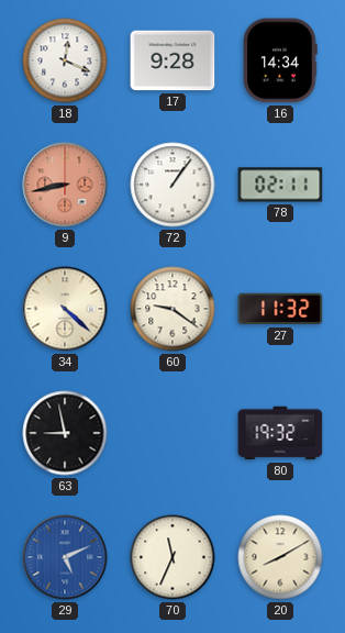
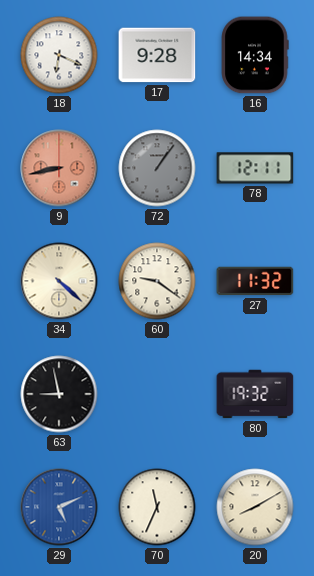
18: 12:19 -> 6:19 (59, 55)
72 dial: white -> grey (157, 168)
78: 02:11 -> 12:11 (255, 168)
